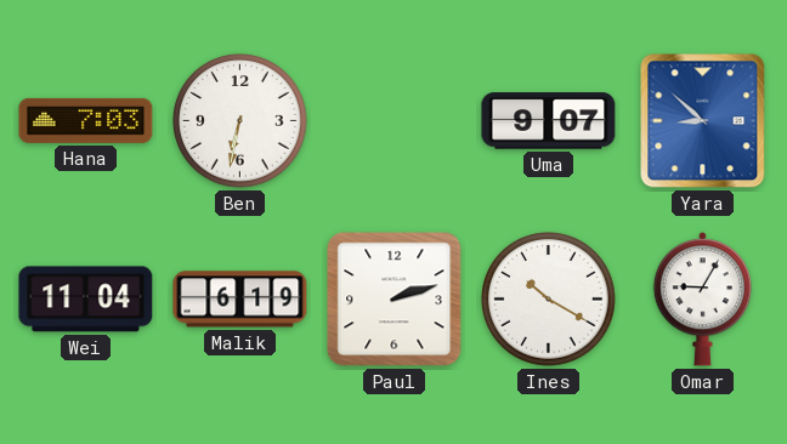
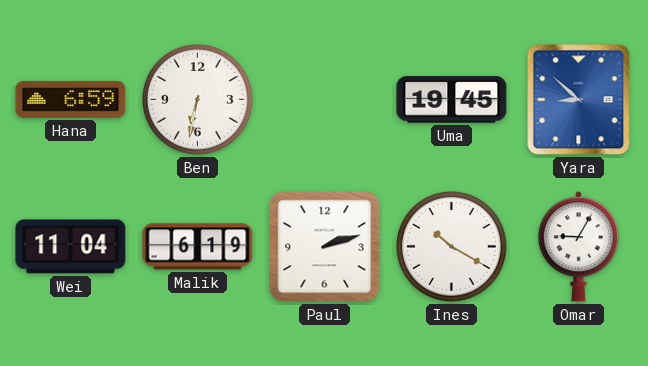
Hana: 7:03 -> 6:59 (71, 99)
Uma: 9:07 -> 19:45 (452, 100)
